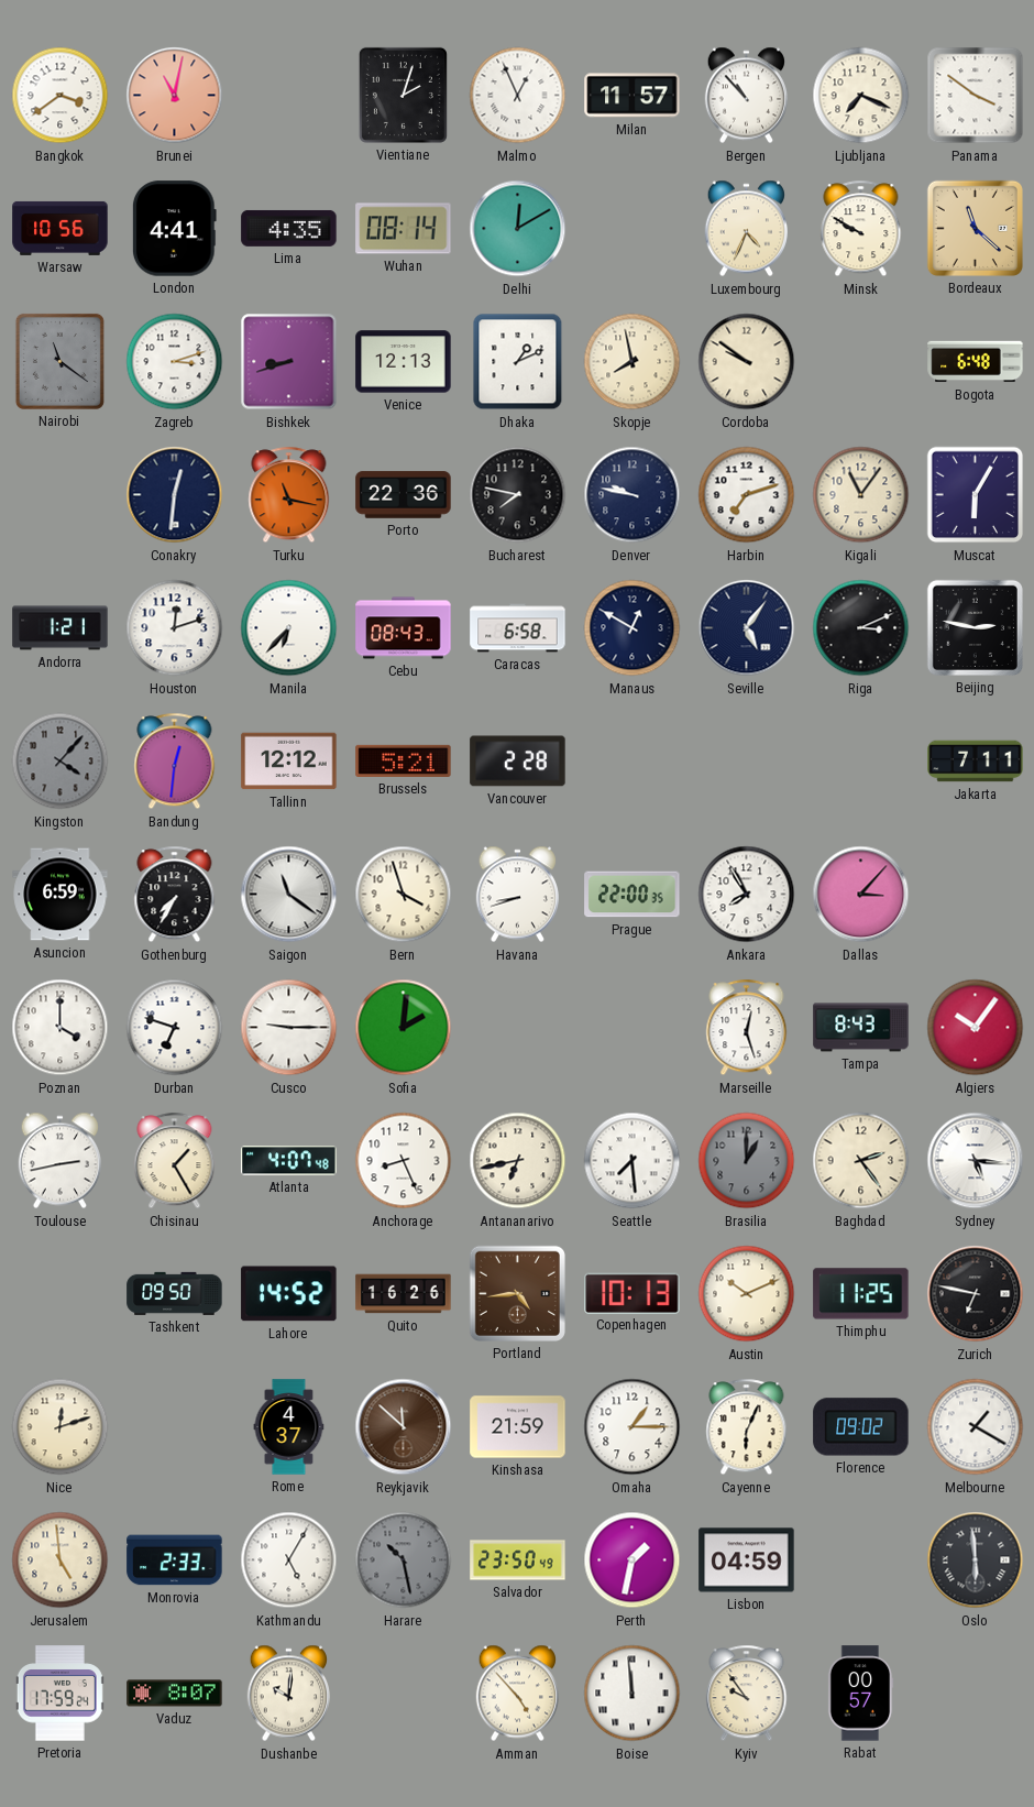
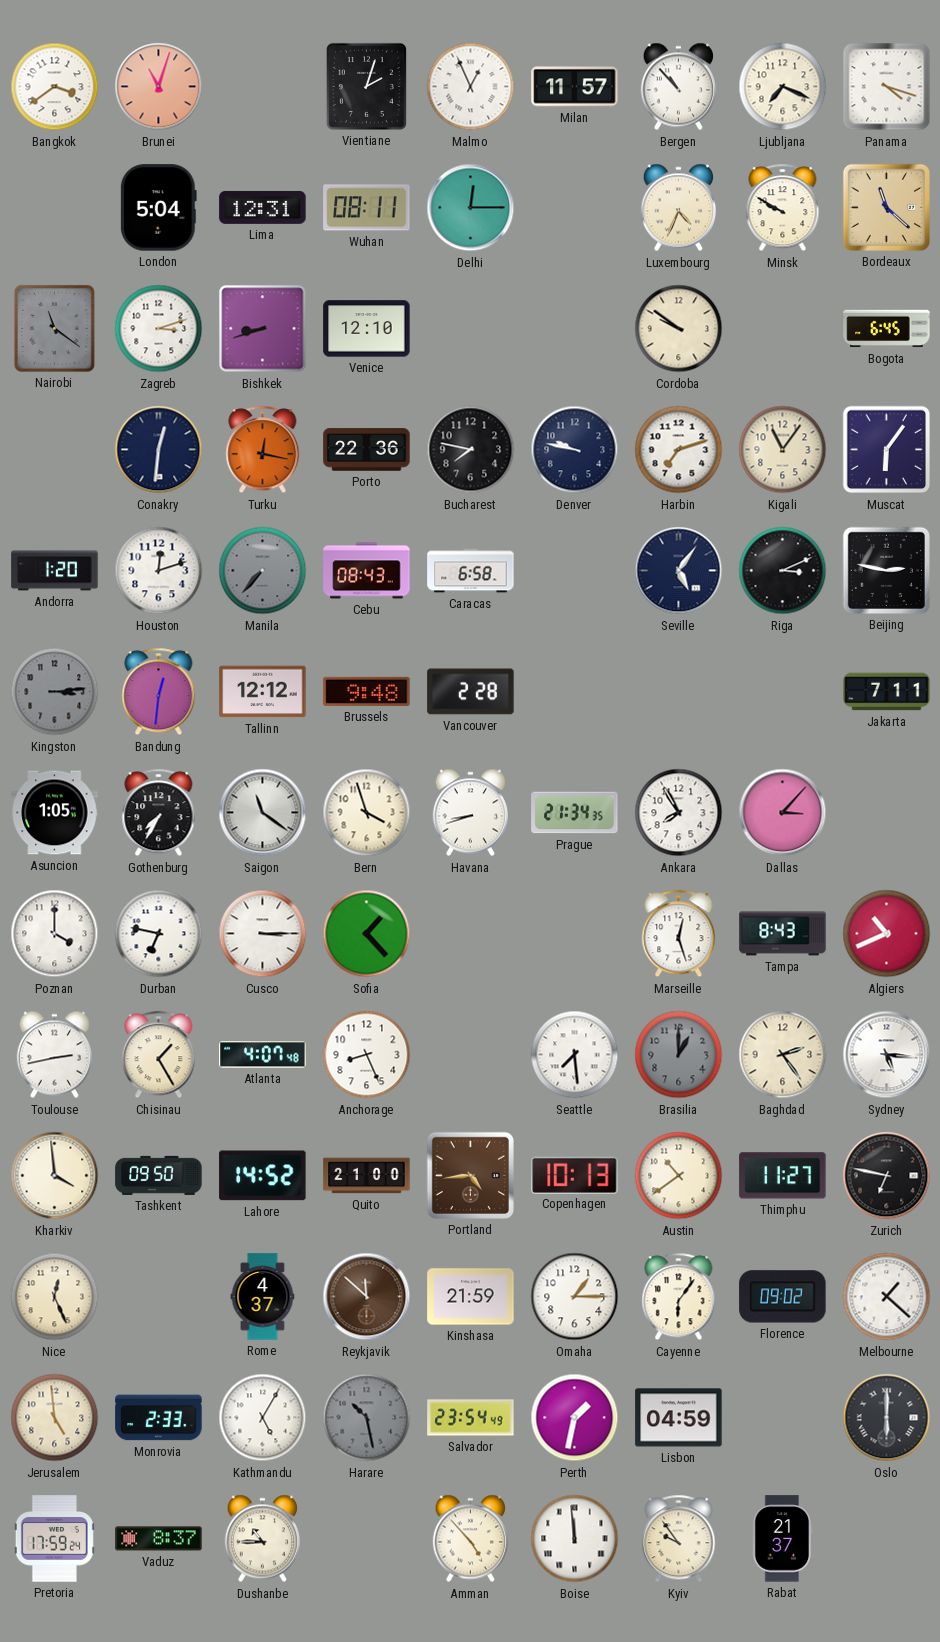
Brunei: 11:02 -> 11:03 (159, 87)
Panama: 3:51 -> 4:18 (887, 87)
Warsaw: 10:56 -> none (61, 228)
London: 4:41 -> 5:04 (158, 208)
Lima: 4:35 -> 12:31 (263, 207)
Wuhan: 08:14 -> 08:11 (367, 208)
Delhi: 12:10 -> 12:15 (471, 208)
Venice: 12:13 -> 12:10 (367, 329)
Dhaka: 1:11 -> none (518, 362)
Skopje: 7:58 -> none (632, 362)
Bogota: 6:48 -> 6:45 (887, 329)
Turku: 11:17 -> 12:17 (263, 450)
Muscat: 6:05 -> 6:06 (887, 450)
Andorra: 1:21 -> 1:20 (55, 571)
Manila: 6:37 -> 7:37 (263, 571)
Manila dial: white -> grey (263, 571)
Manaus: 12:50 -> none (632, 628)
Kingston: 4:07 -> 3:14 (55, 692)
Brussels: 5:21 -> 9:48 (367, 691)
Asuncion: 6:59 -> 1:05 (55, 813)
Prague: 22:00 -> 21:34 (575, 813)
Durban: 6:48 -> 6:47 (159, 934)
Cusco: 9:15 -> 3:15 (263, 934)
Sofia: 2:01 -> 1:23 (367, 934)
Algiers: 10:06 -> 10:41 (887, 934)
Antananarivo: 6:43 -> none (518, 1161)
Kharkiv: none -> 3:59 (55, 1176)
Quito: 16:26 -> 21:00 (367, 1176)
Austin: 10:11 -> 10:39 (679, 1176)
Thimphu: 11:25 -> 11:27 (783, 1176)
Nice: 12:12 -> 12:26 (55, 1297)
Cayenne: 6:04 -> 6:06 (679, 1297)
Melbourne: 1:20 -> 1:22 (887, 1297)
Salvador: 23:50 -> 23:54 (471, 1418)
Oslo: 5:59 -> 6:00 (887, 1418)
Vaduz: 8:07 -> 8:37 (159, 1539)
Dushanbe: 10:01 -> 10:45 (262, 1539)
Rabat: 00:57 -> 21:37 (783, 1539)
